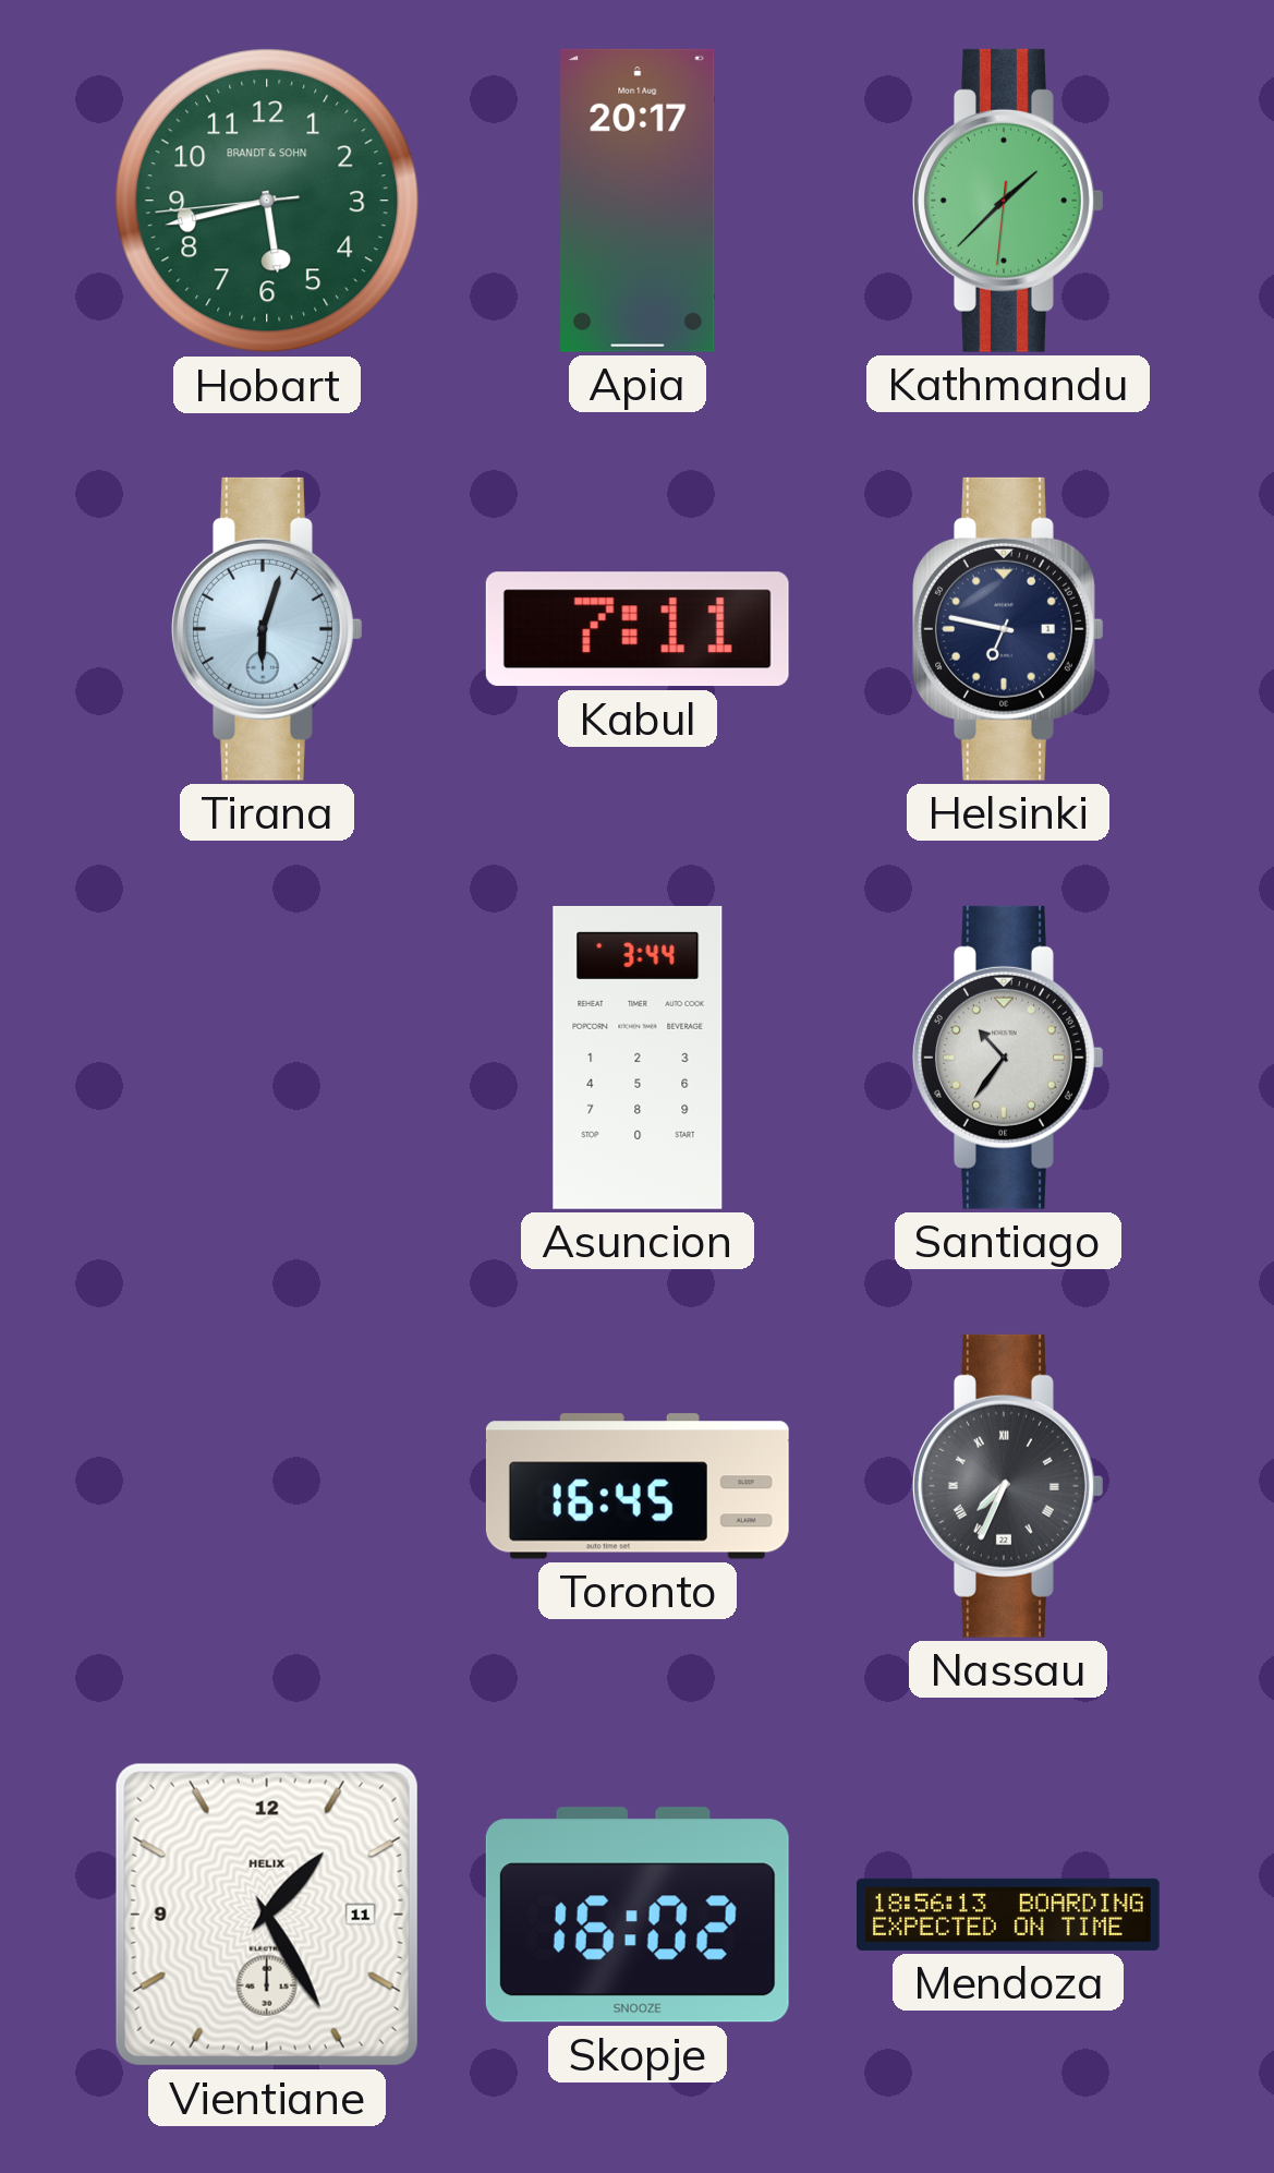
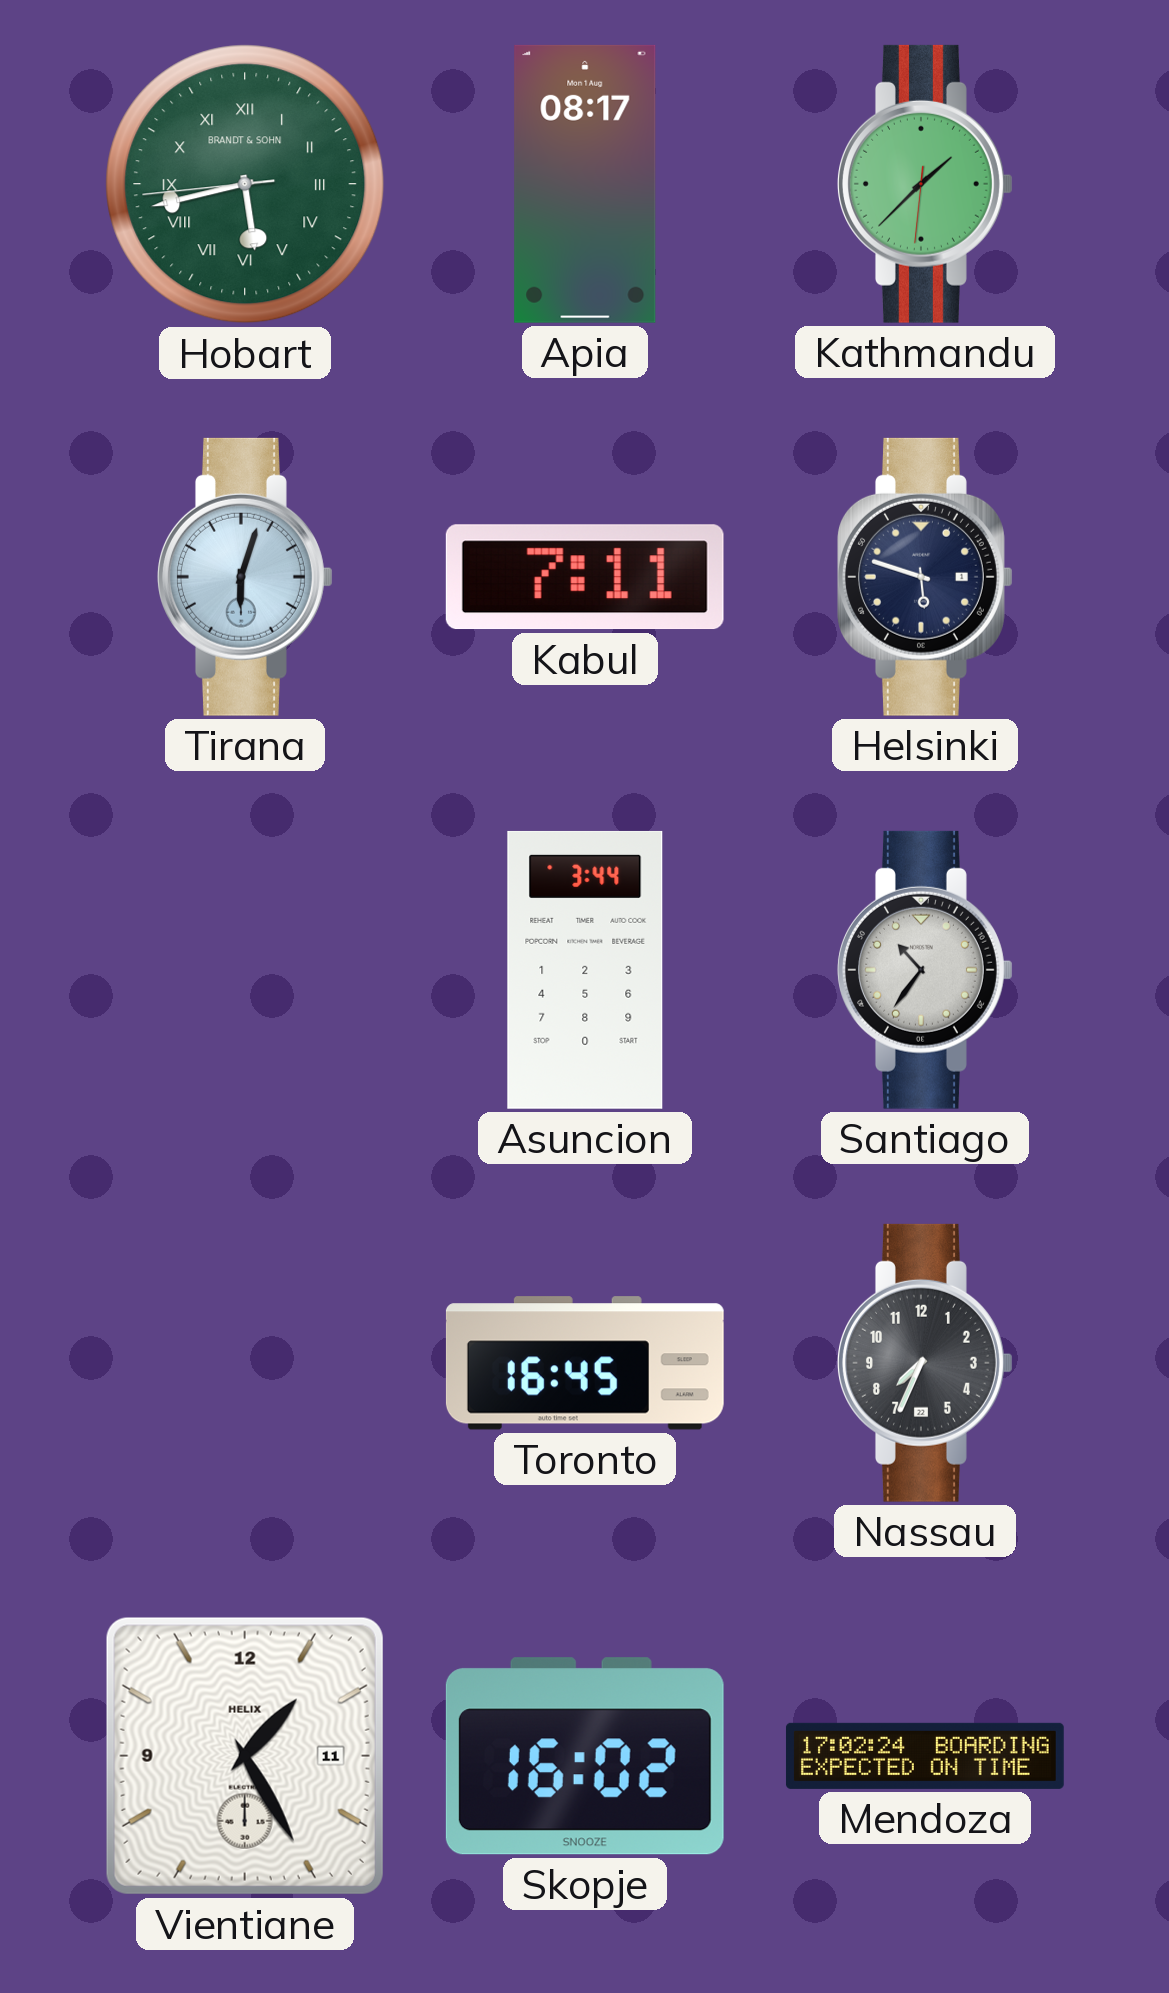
Hobart numerals: Arabic -> Roman (245, 184)
Apia: 20:17 -> 08:17 (585, 184)
Helsinki: 6:47 -> 5:48 (926, 577)
Nassau numerals: Roman -> Arabic (926, 1363)
Mendoza: 18:56 -> 17:02 (925, 1756)
